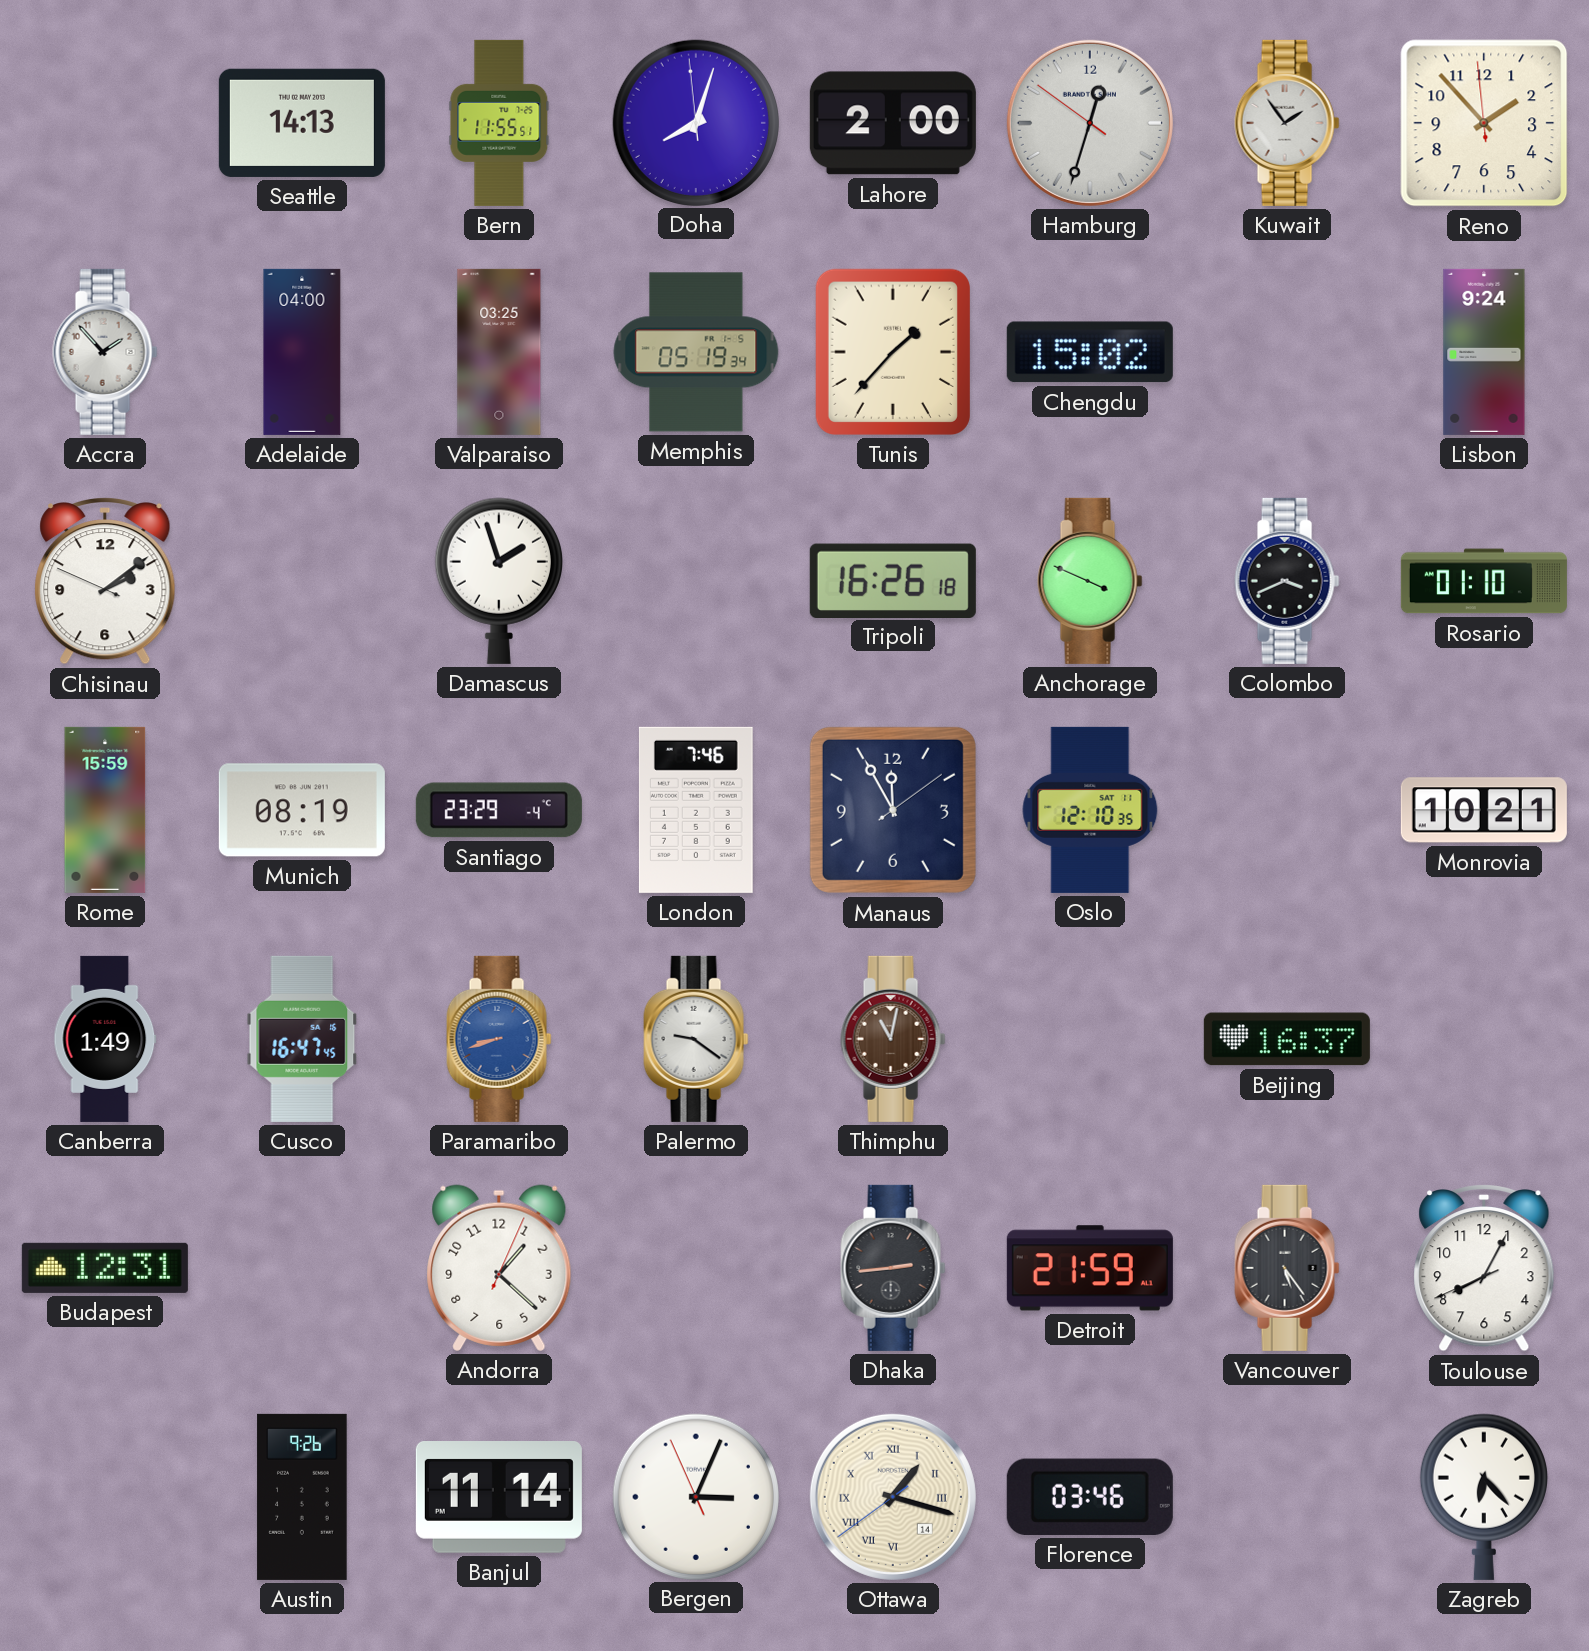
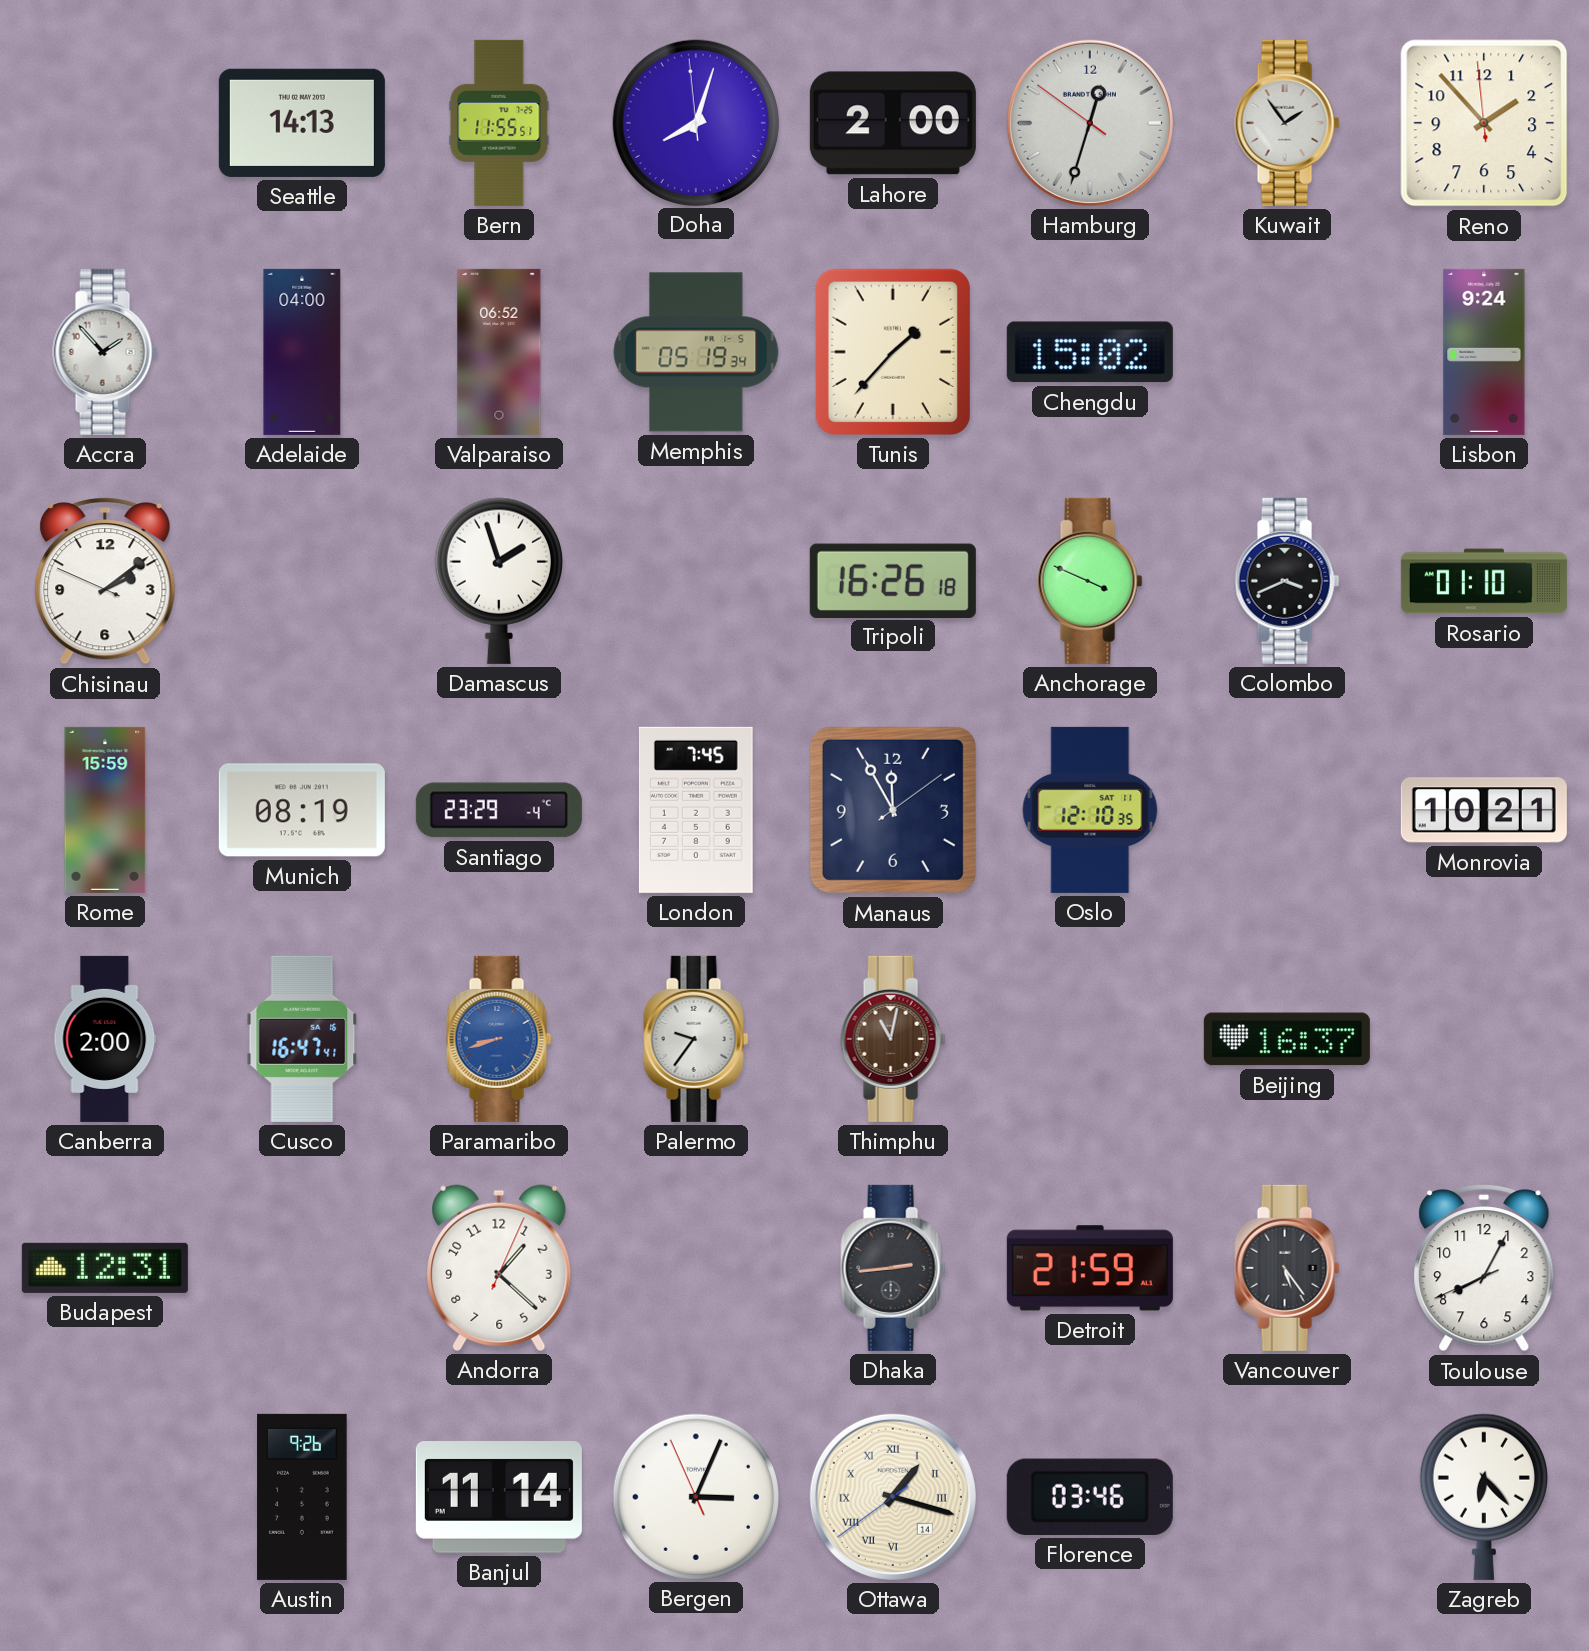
Valparaiso: 03:25 -> 06:52 (499, 352)
London: 7:46 -> 7:45 (696, 810)
Canberra: 1:49 -> 2:00 (105, 1039)
Cusco: 16:47:45 -> 16:47:41 (302, 1039)
Palermo: 9:21 -> 9:36 (696, 1039)
